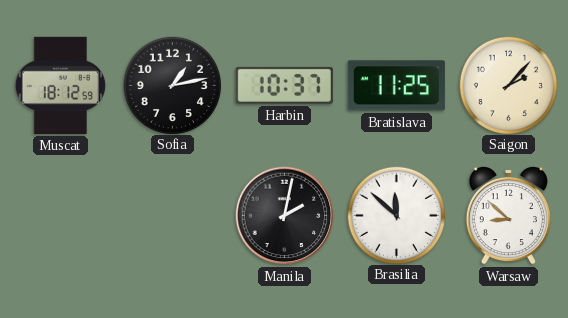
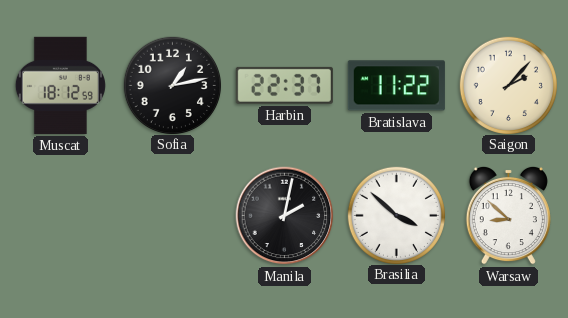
Harbin: 10:37 -> 22:37 (284, 85)
Bratislava: 11:25 -> 11:22 (396, 86)
Brasilia: 11:52 -> 3:52 (396, 215)
